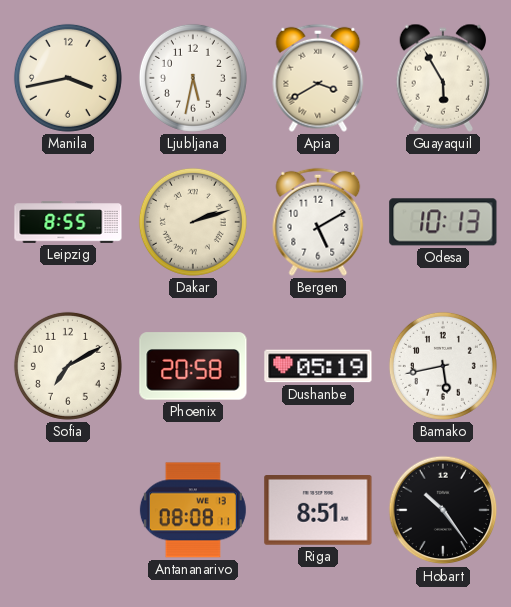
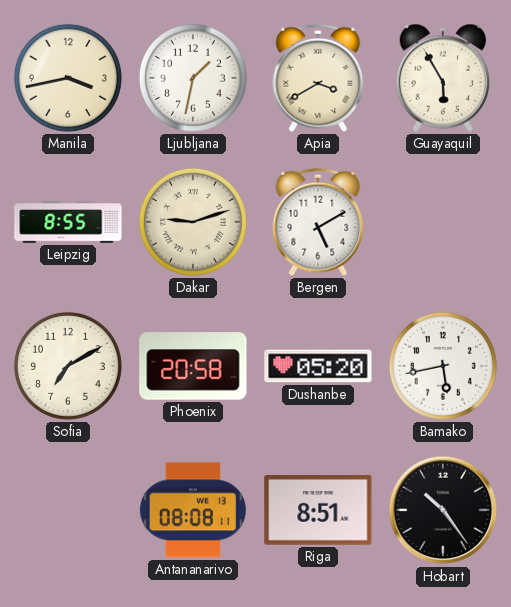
Ljubljana: 5:32 -> 1:32 (193, 78)
Dakar: 2:12 -> 9:12 (193, 222)
Odesa: 10:13 -> none (443, 222)
Dushanbe: 05:19 -> 05:20 (318, 366)
